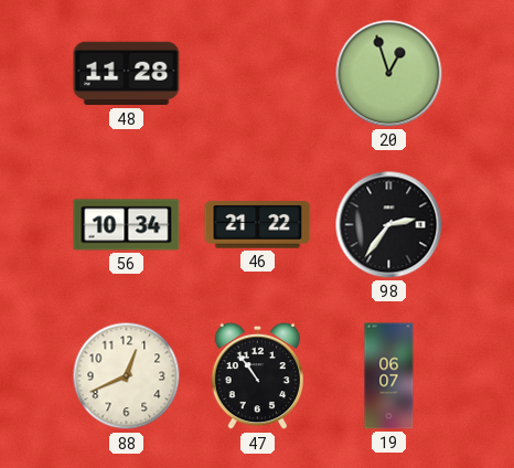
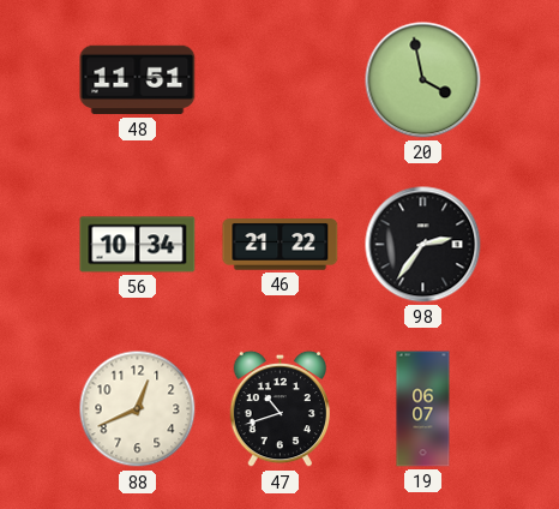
48: 11:28 -> 11:51 (138, 80)
20: 12:57 -> 3:58 (423, 80)
47: 10:54 -> 10:42 (279, 409)
